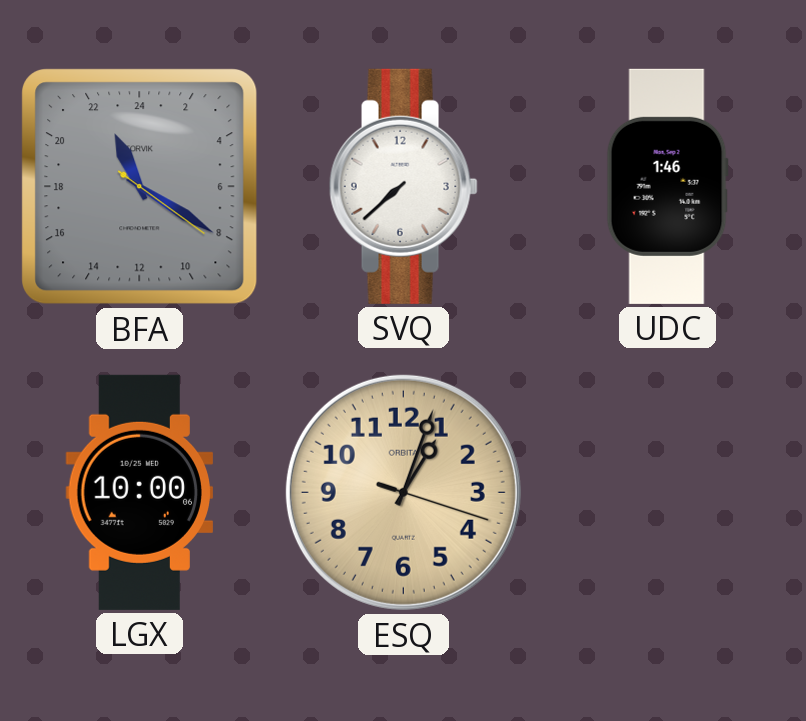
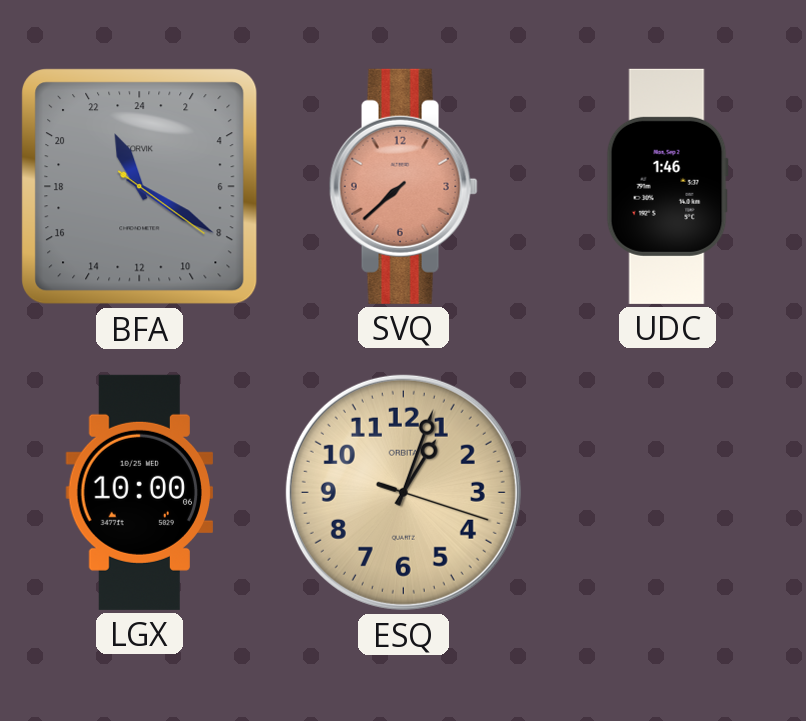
SVQ dial: white -> salmon (403, 186)
